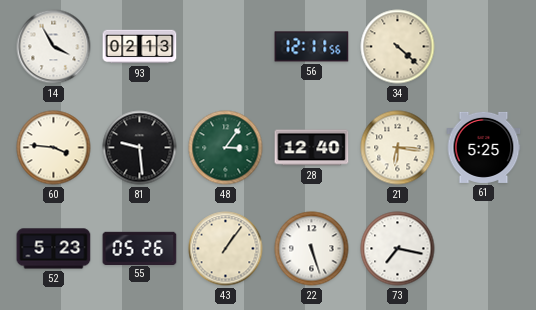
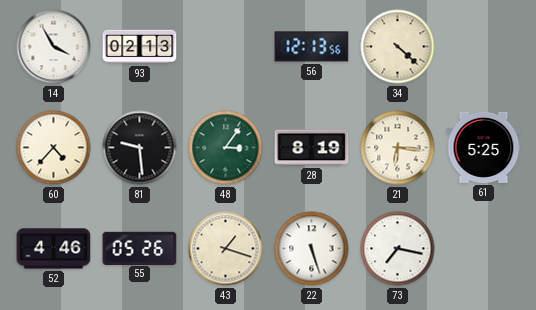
56: 12:11 -> 12:13 (312, 47)
60: 3:46 -> 4:37 (54, 148)
28: 12:40 -> 8:19 (312, 148)
52: 5:23 -> 4:46 (54, 249)
43: 1:06 -> 1:18 (226, 249)
